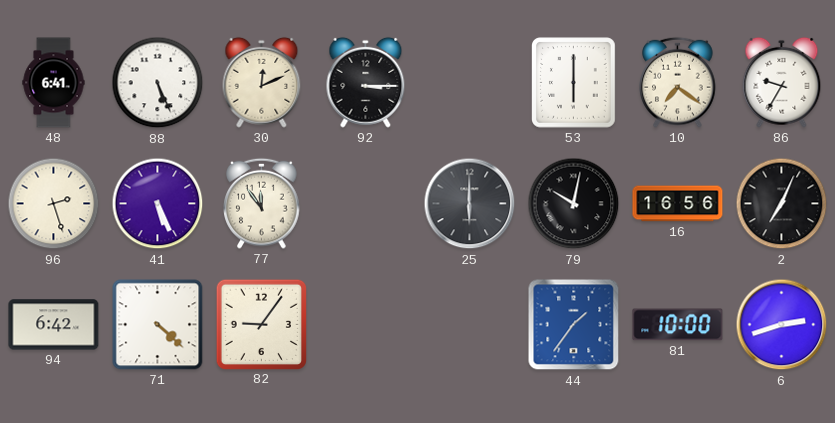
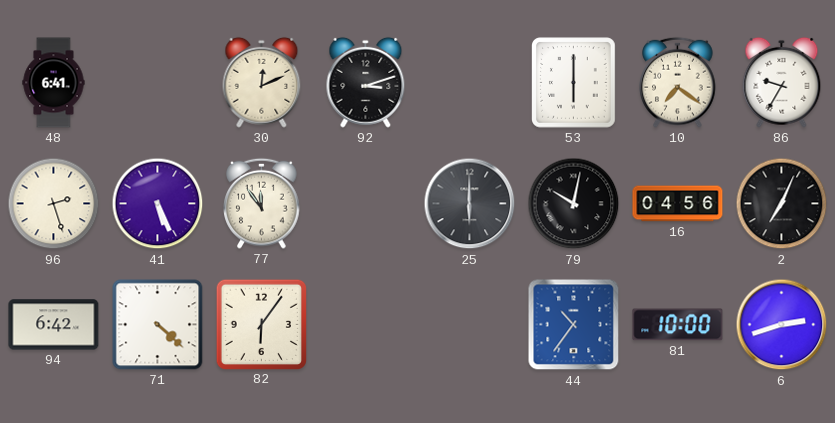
88: 5:26 -> none (158, 83)
92: 3:15 -> 3:12 (366, 82)
16: 16:56 -> 04:56 (678, 204)
82: 9:06 -> 6:06 (261, 324)
44: 1:36 -> 10:36 (574, 325)
